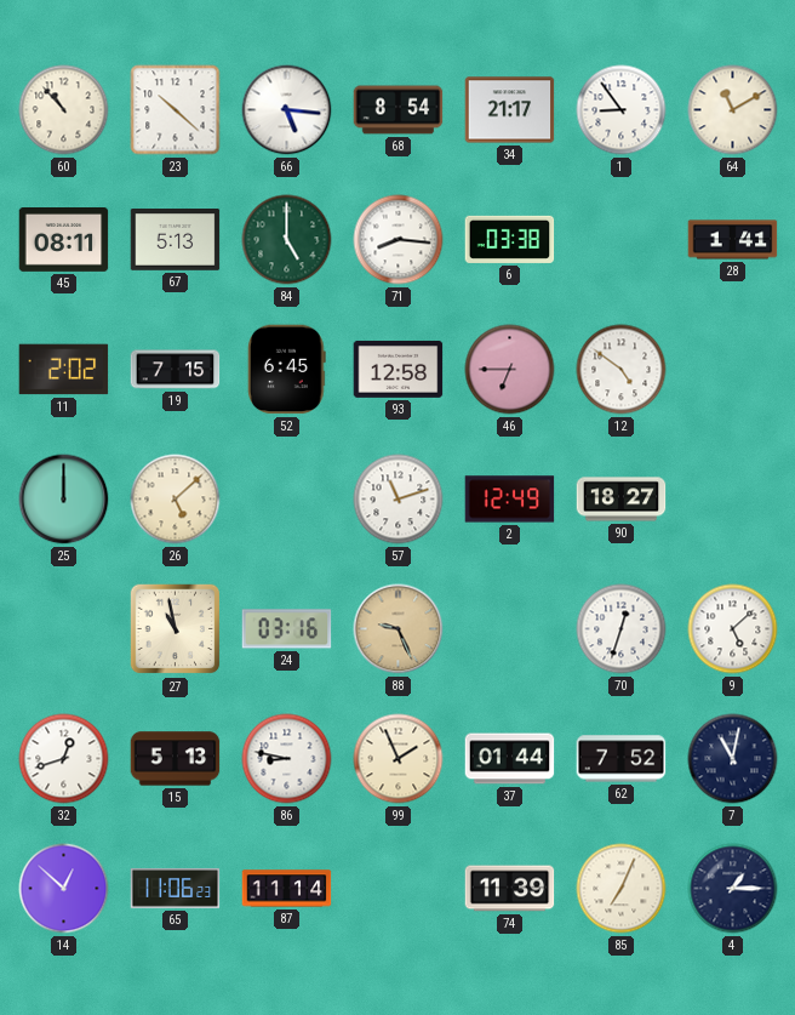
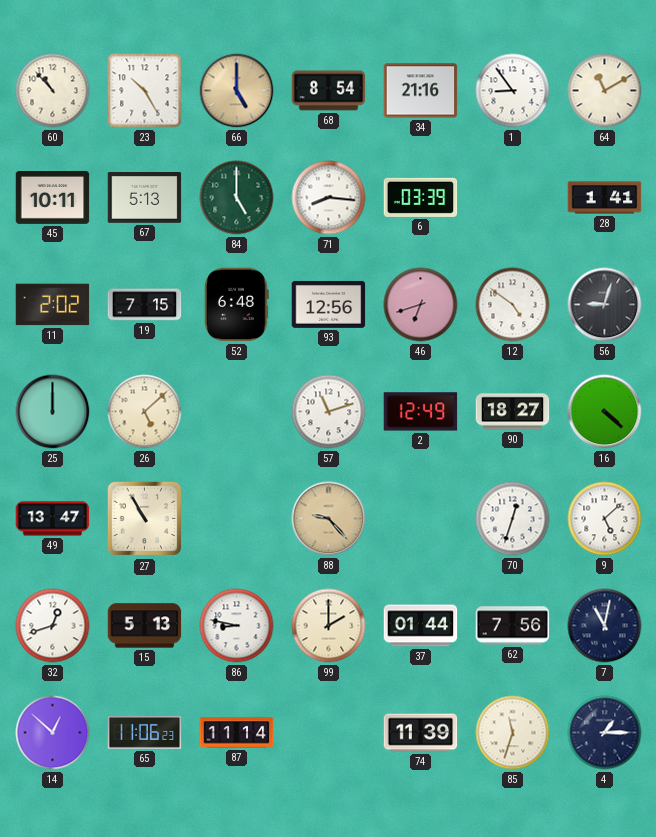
23: 10:22 -> 10:25 (145, 91)
66: 5:16 -> 5:00 (237, 91)
66 dial: white -> champagne (237, 91)
34: 21:17 -> 21:16 (421, 91)
45: 08:11 -> 10:11 (53, 198)
6: 03:38 -> 03:39 (421, 197)
52: 6:45 -> 6:48 (236, 305)
93: 12:58 -> 12:56 (329, 304)
46: 6:45 -> 6:42 (421, 305)
56: none -> 9:03 (605, 305)
16: none -> 4:22 (605, 412)
49: none -> 13:47 (53, 519)
27: 10:58 -> 10:55 (145, 519)
24: 03:16 -> none (287, 629)
88: 9:26 -> 9:23 (329, 519)
99: 1:56 -> 2:00 (329, 626)
62: 7:52 -> 7:56 (513, 626)
85: 7:04 -> 11:33 (513, 733)
